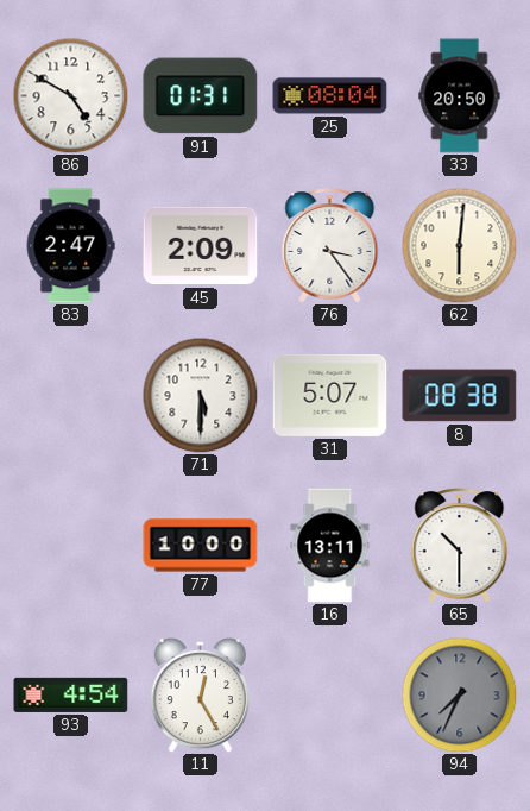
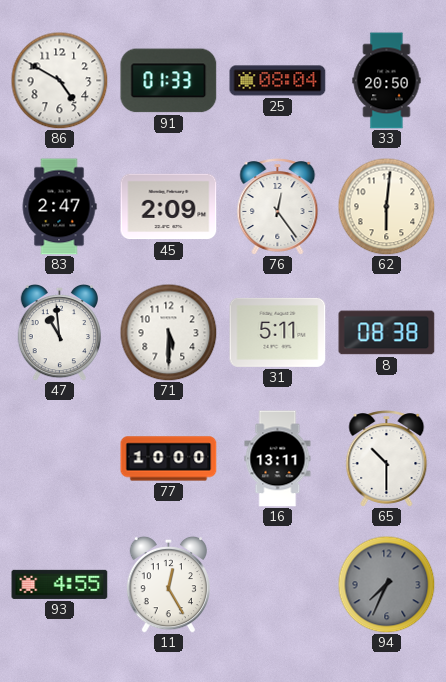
91: 01:31 -> 01:33 (169, 81)
76: 3:24 -> 12:24 (278, 207)
47: none -> 10:59 (59, 332)
31: 5:07 -> 5:11 (278, 332)
93: 4:54 -> 4:55 (60, 584)
